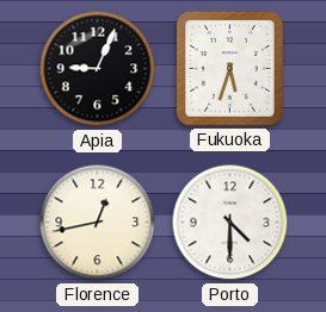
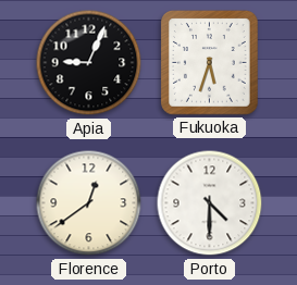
Florence: 12:43 -> 12:39 (89, 203)
